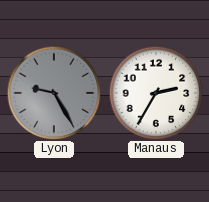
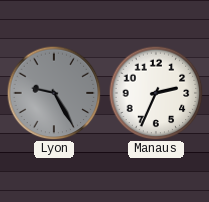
Manaus: 2:35 -> 2:34 (156, 93)
